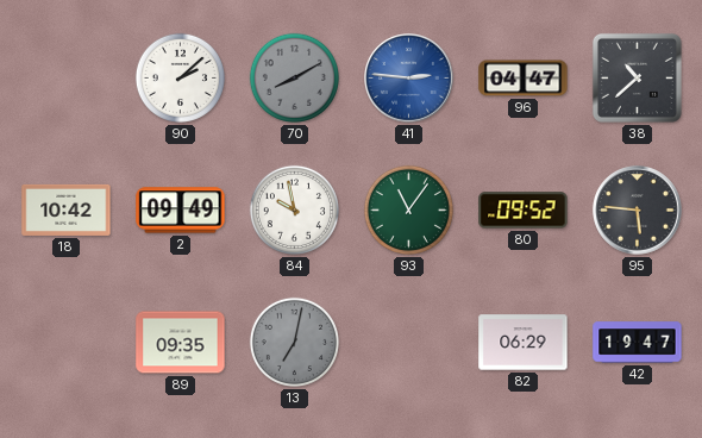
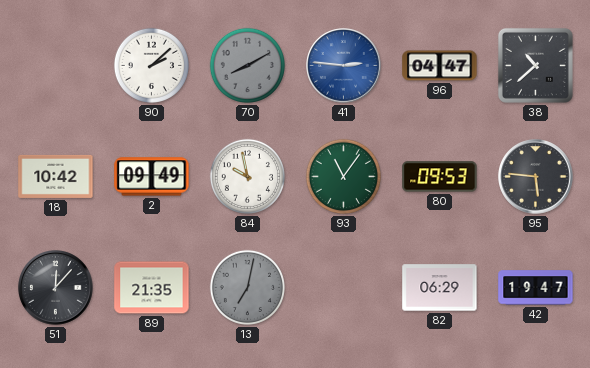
80: 09:52 -> 09:53 (440, 177)
51: none -> 12:07 (56, 288)
89: 09:35 -> 21:35 (152, 288)
